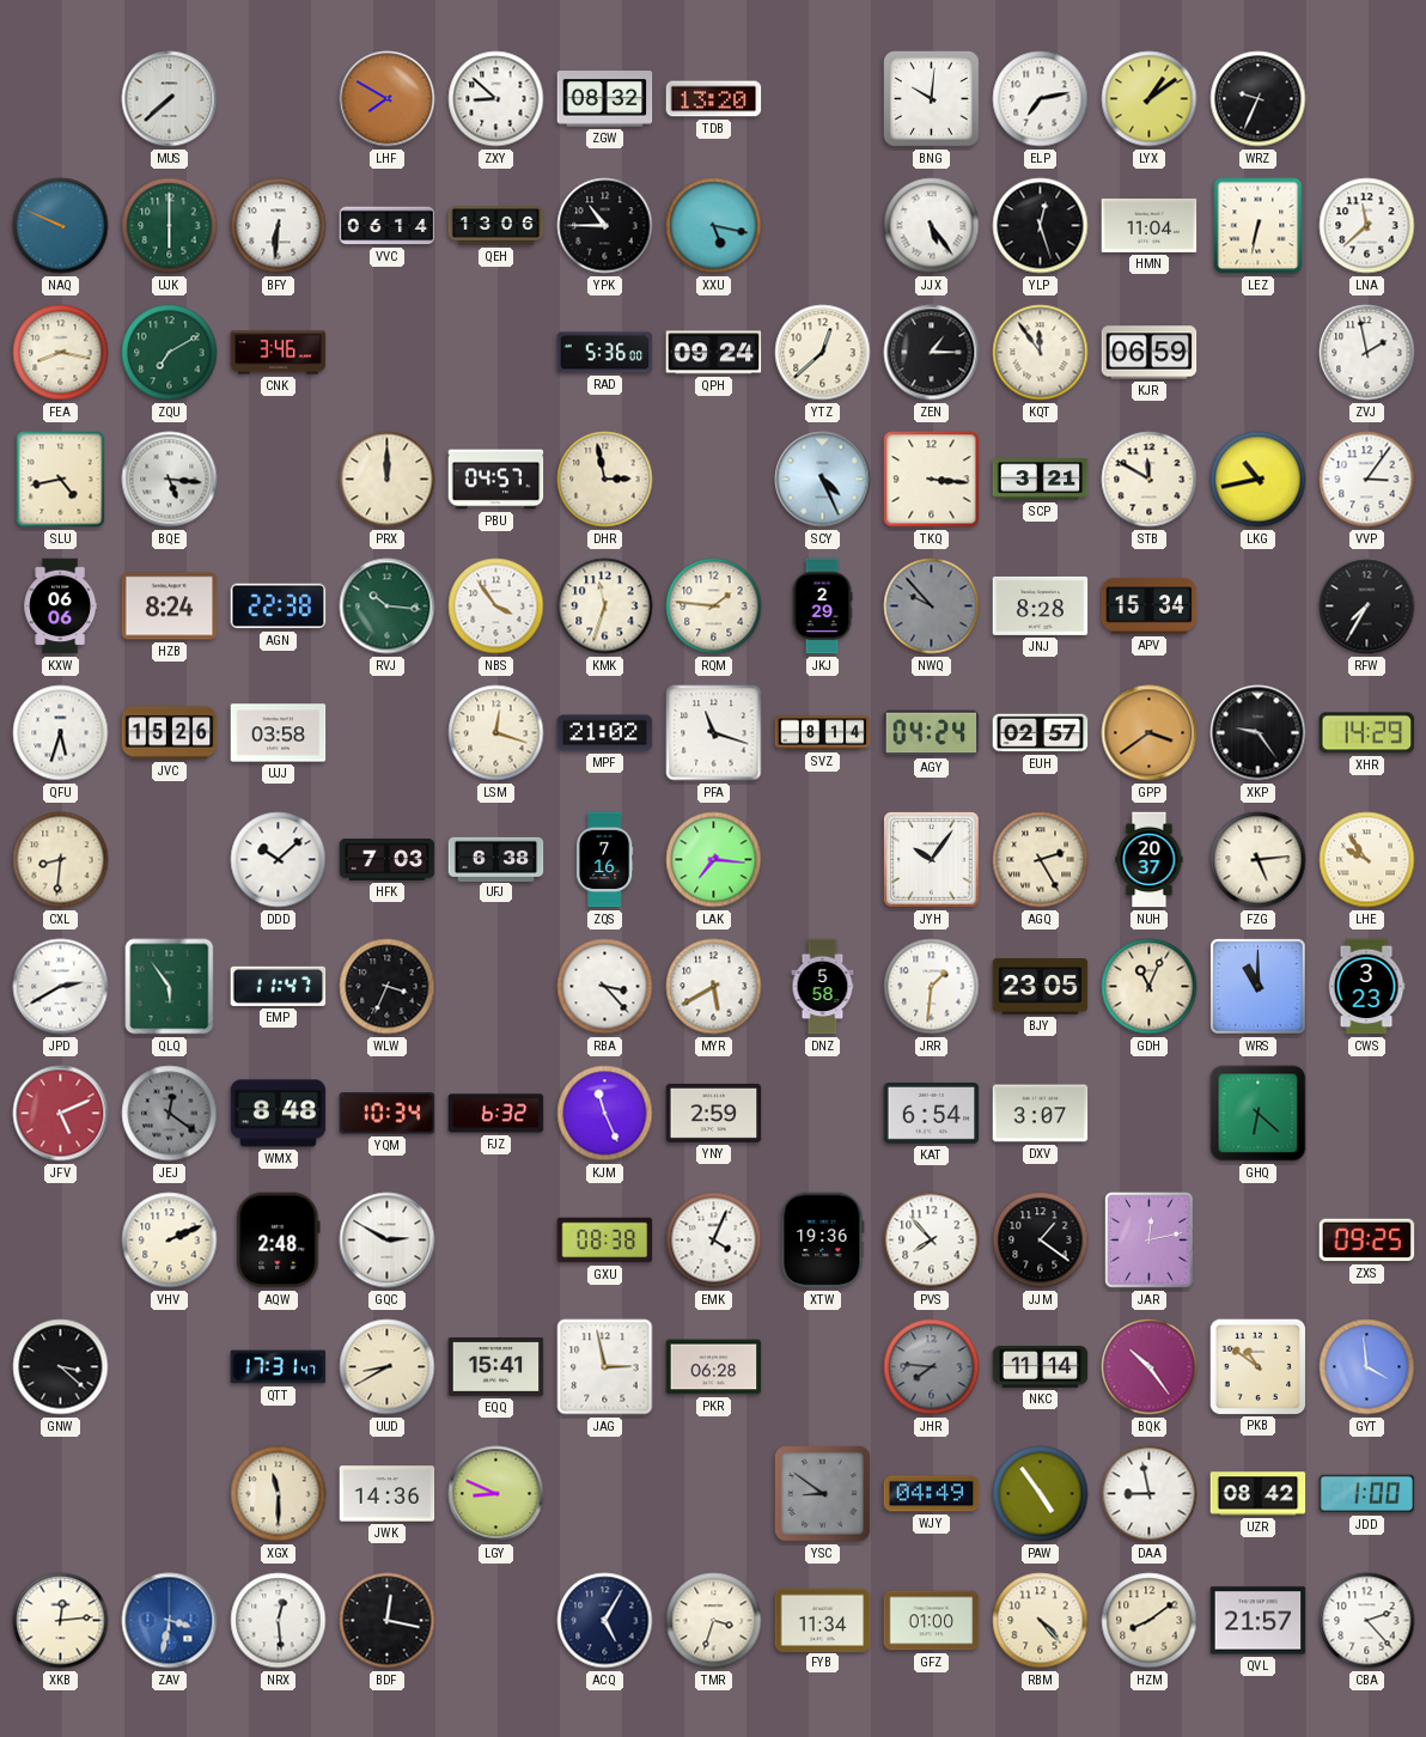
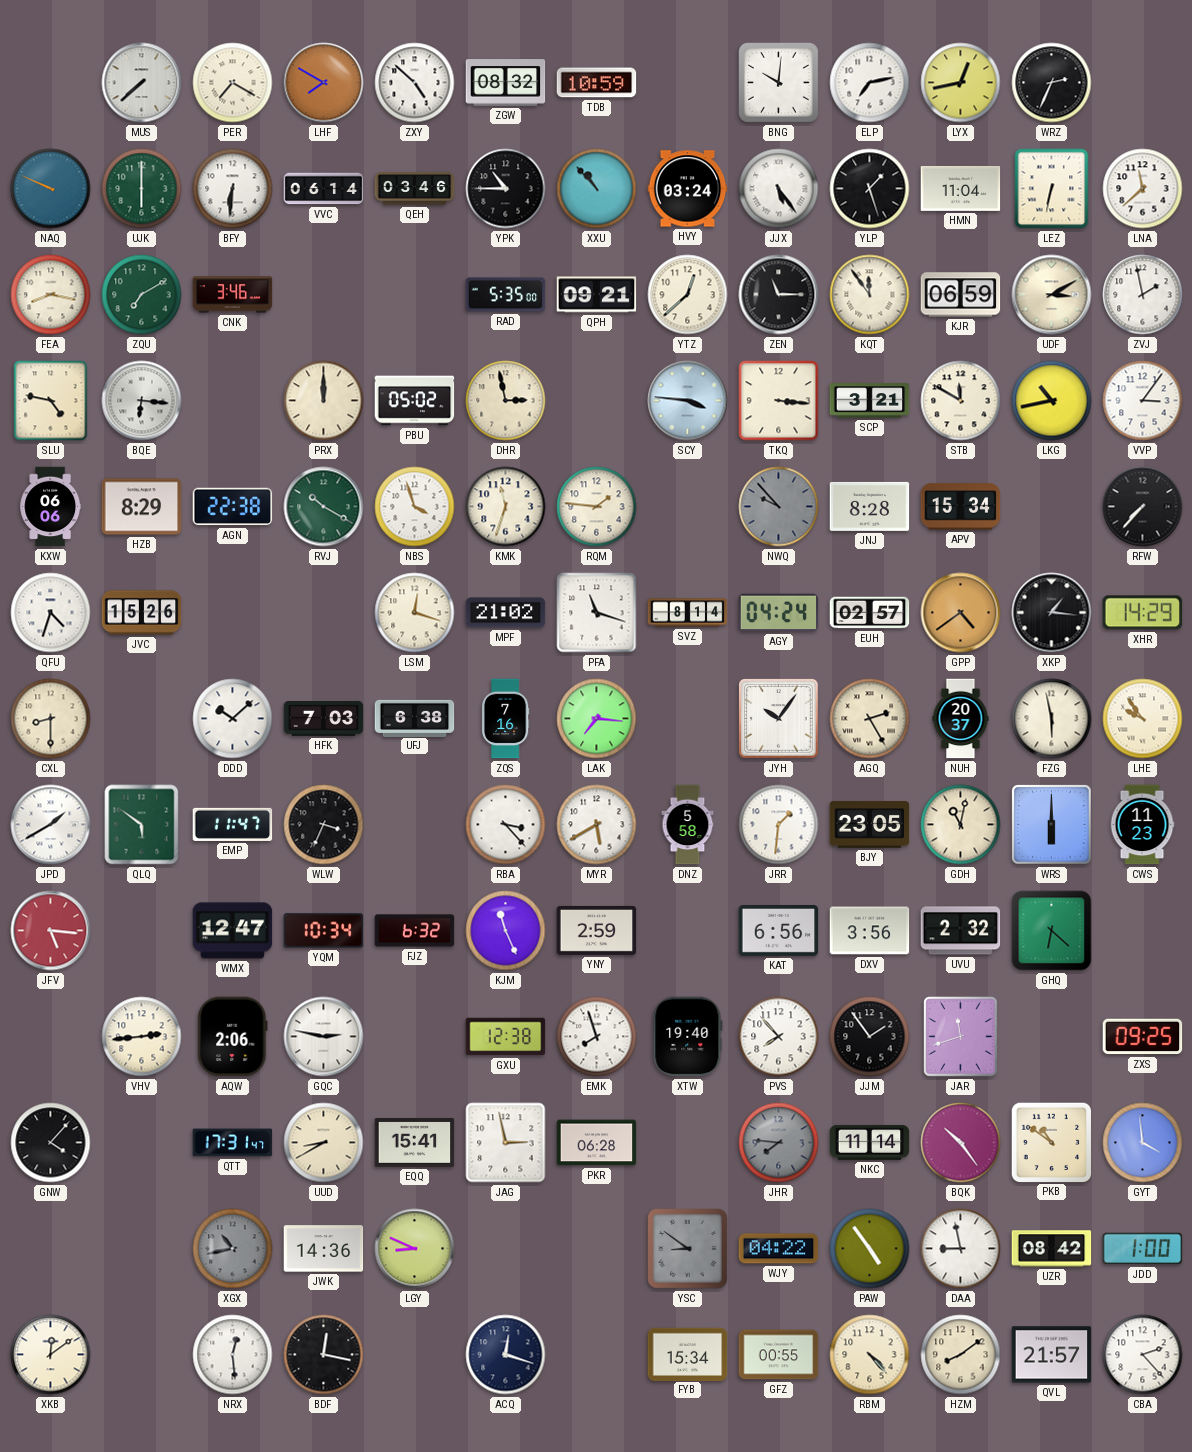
PER: none -> 7:20 (233, 83)
ZXY: 8:52 -> 4:52 (415, 83)
TDB: 13:20 -> 10:59 (597, 83)
LYX: 1:09 -> 12:43 (961, 83)
WRZ: 9:34 -> 2:34 (1052, 83)
QEH: 13:06 -> 03:46 (415, 189)
XXU: 5:17 -> 10:53 (597, 189)
HVY: none -> 03:24 (688, 189)
YLP: 12:27 -> 1:27 (870, 189)
RAD: 5:36 -> 5:35 (506, 295)
QPH: 09:24 -> 09:21 (597, 295)
ZEN: 1:15 -> 11:15 (779, 295)
UDF: none -> 3:10 (1052, 295)
SLU: 4:43 -> 4:47 (51, 401)
BQE: 5:16 -> 6:16 (142, 401)
PBU: 04:57 -> 05:02 (415, 401)
SCY: 4:26 -> 3:46 (688, 401)
HZB: 8:24 -> 8:29 (142, 507)
RVJ: 10:16 -> 10:20 (324, 507)
NBS: 3:54 -> 3:57 (415, 507)
JKJ: 2:29 -> none (822, 607)
RFW: 7:35 -> 7:37 (1143, 507)
QFU: 5:33 -> 4:33 (51, 613)
UJJ: 03:58 -> none (279, 733)
GPP: 3:39 -> 4:39 (961, 613)
XKP: 9:24 -> 1:16 (1052, 613)
CXL: 8:31 -> 8:30 (51, 719)
FZG: 5:14 -> 5:58 (1052, 719)
JPD: 2:40 -> 1:40 (51, 825)
QLQ: 5:54 -> 5:51 (142, 825)
GDH: 11:04 -> 11:02 (961, 825)
WRS: 11:00 -> 6:00 (1052, 825)
CWS: 3:23 -> 11:23 (1142, 825)
JFV: 5:11 -> 5:16 (51, 931)
JEJ: 12:21 -> none (170, 1114)
WMX: 8:48 -> 12:47 (233, 931)
KAT: 6:54 -> 6:56 (779, 931)
DXV: 3:07 -> 3:56 (870, 931)
UVU: none -> 2:32 (961, 931)
VHV: 2:11 -> 2:44 (142, 1037)
AQW: 2:48 -> 2:06 (233, 1037)
GQC: 2:50 -> 2:47 (324, 1037)
GXU: 08:38 -> 12:38 (506, 1037)
EMK: 4:04 -> 7:57 (597, 1037)
XTW: 19:36 -> 19:40 (688, 1037)
JJM: 1:21 -> 1:54 (870, 1037)
JAR: 12:13 -> 11:42 (961, 1037)
GNW: 3:22 -> 4:07 (51, 1143)
XGX: 11:30 -> 10:43 (233, 1249)
XGX dial: cream -> grey (233, 1249)
WJY: 04:49 -> 04:22 (779, 1249)
XKB: 12:14 -> 12:09 (51, 1355)
ZAV: 3:32 -> none (170, 1621)
ACQ: 5:05 -> 12:18 (506, 1355)
TMR: 3:33 -> none (714, 1621)
FYB: 11:34 -> 15:34 (688, 1354)
GFZ: 01:00 -> 00:55 (779, 1355)
